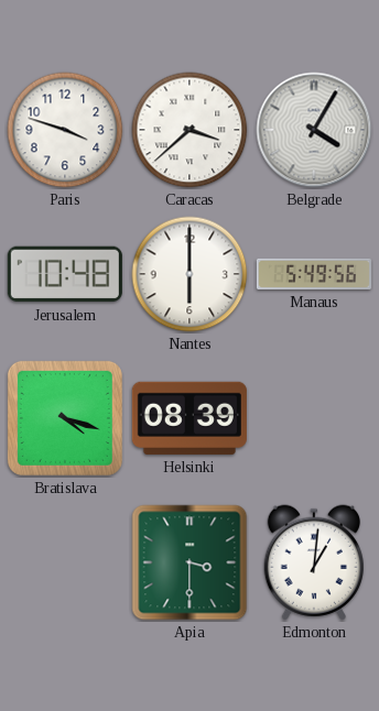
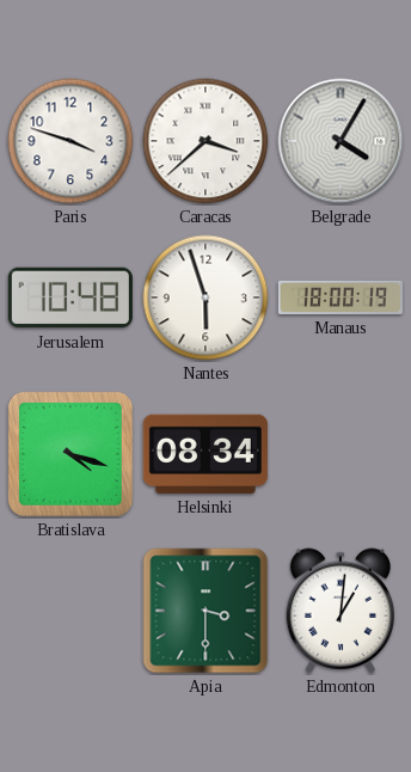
Nantes: 6:00 -> 5:57 (205, 298)
Manaus: 5:49 -> 18:00 (341, 298)
Helsinki: 08:39 -> 08:34 (205, 454)
